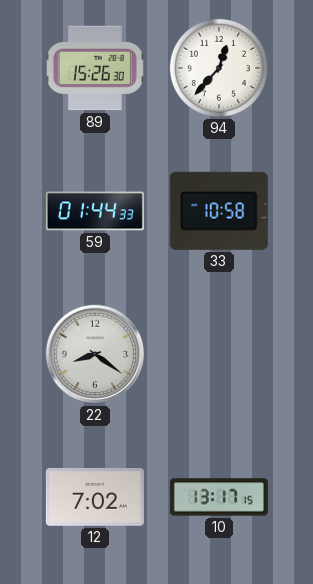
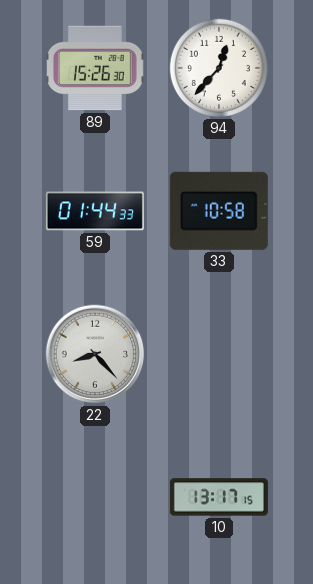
22: 8:21 -> 8:23 (95, 354)
12: 7:02 -> none (95, 498)
